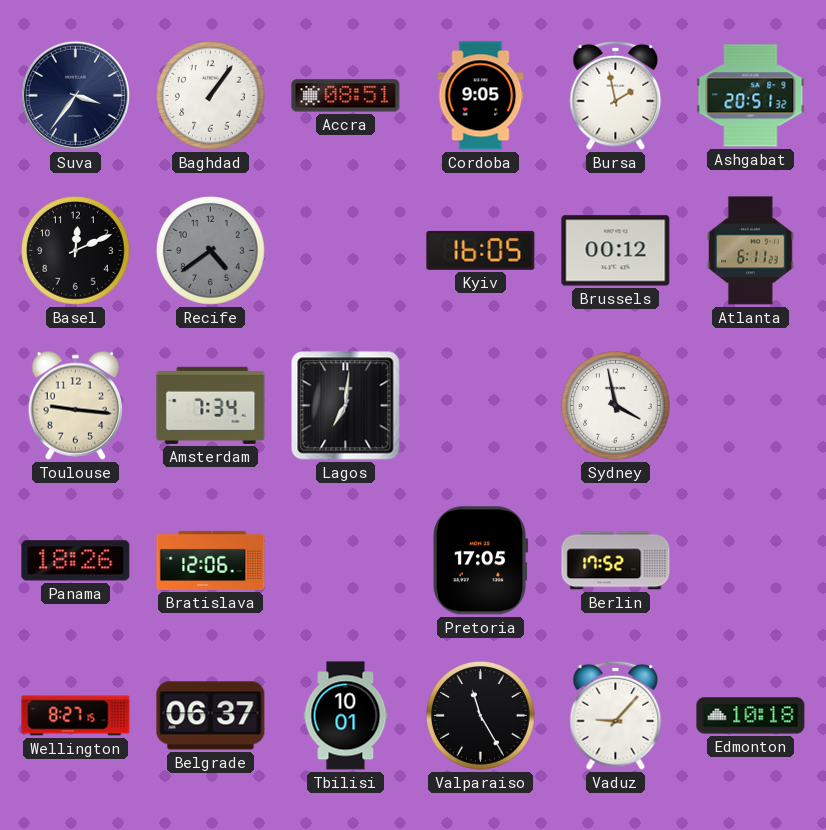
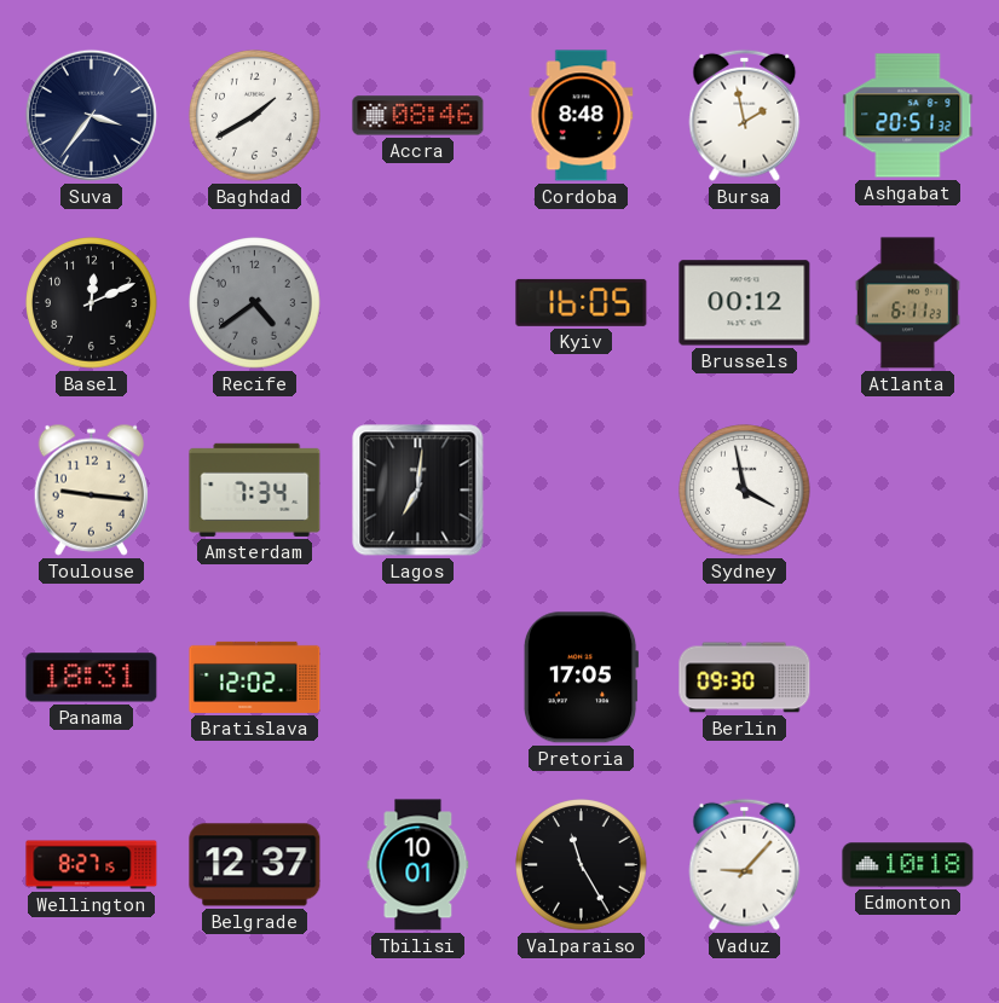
Baghdad: 1:06 -> 1:40 (255, 116)
Accra: 08:51 -> 08:46 (418, 116)
Cordoba: 9:05 -> 8:48 (582, 116)
Panama: 18:26 -> 18:31 (92, 678)
Bratislava: 12:06 -> 12:02 (255, 677)
Berlin: 17:52 -> 09:30 (745, 678)
Belgrade: 06:37 -> 12:37 (255, 865)
